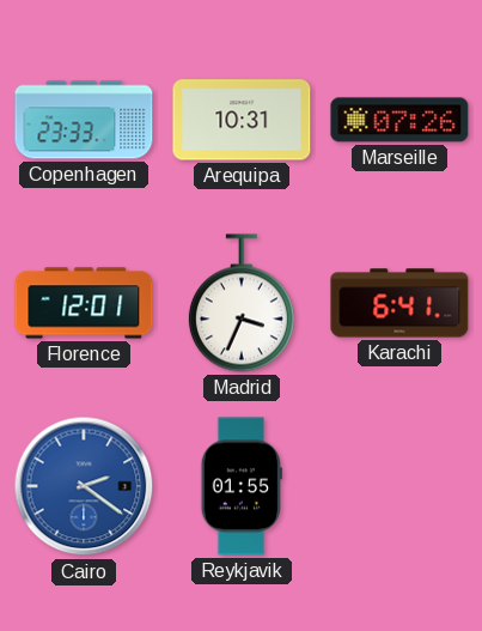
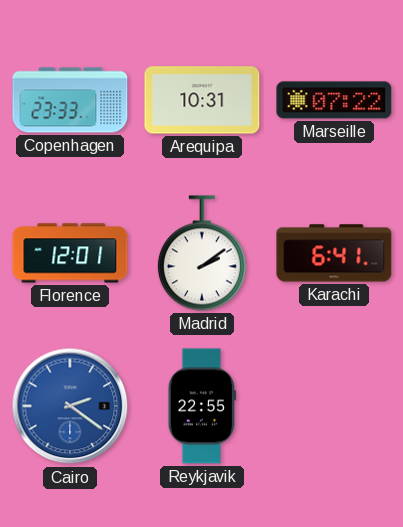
Marseille: 07:26 -> 07:22 (334, 100)
Madrid: 3:34 -> 2:09 (202, 253)
Reykjavik: 01:55 -> 22:55 (202, 406)
